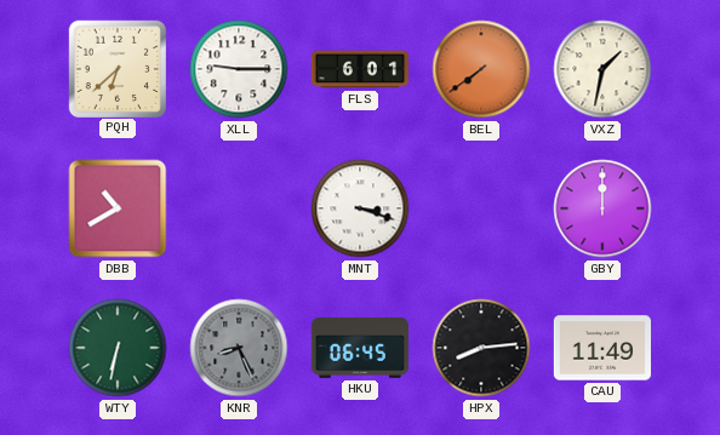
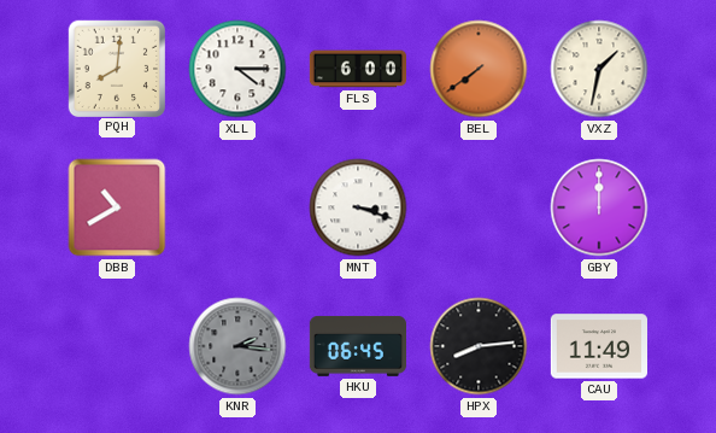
PQH: 6:38 -> 8:01 (116, 68)
XLL: 9:15 -> 4:15 (237, 69)
FLS: 6:01 -> 6:00 (357, 69)
WTY: 6:32 -> none (118, 348)
KNR: 8:26 -> 2:16 (237, 346)
